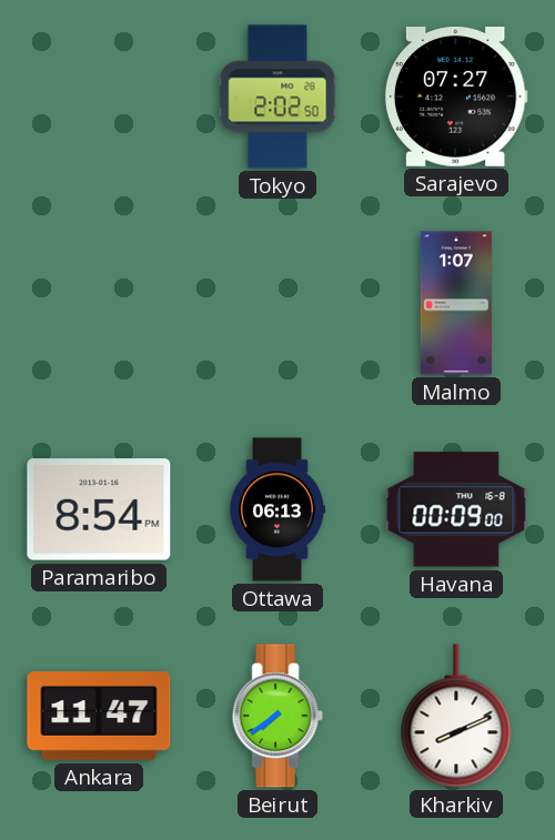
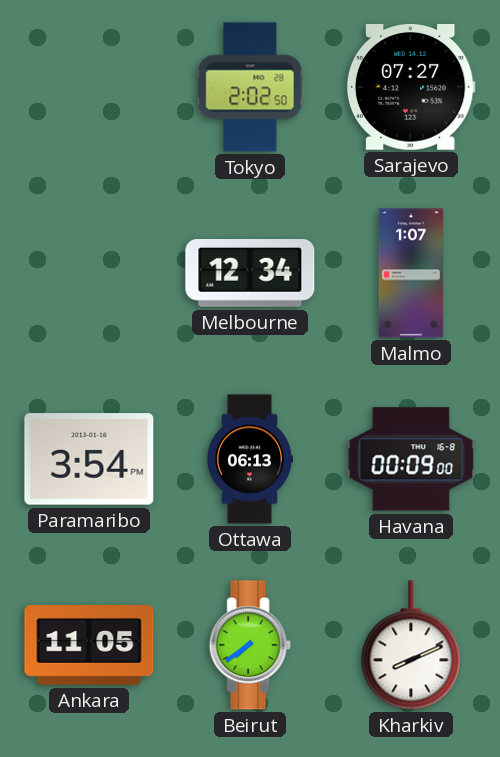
Melbourne: none -> 12:34 (250, 274)
Paramaribo: 8:54 -> 3:54 (89, 459)
Ankara: 11:47 -> 11:05 (89, 645)
